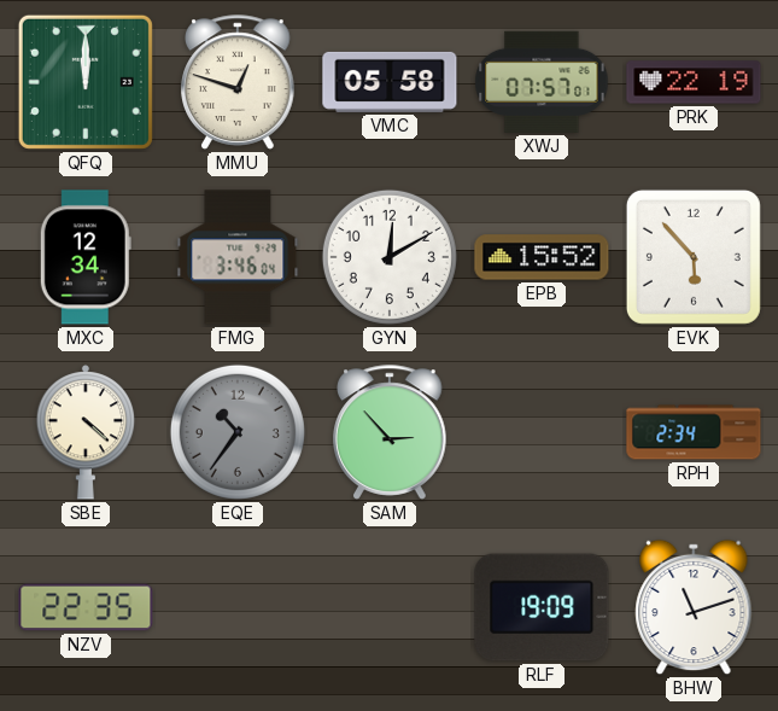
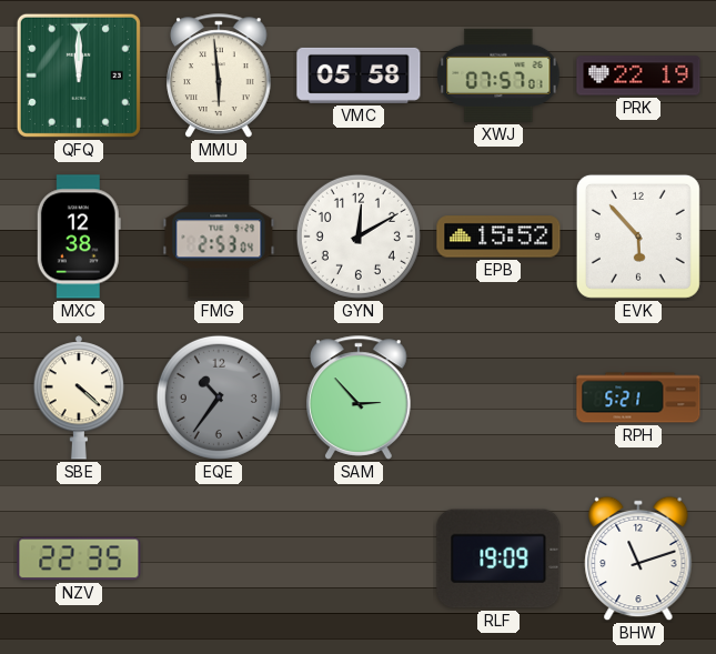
MMU: 12:48 -> 5:59 (219, 76)
MXC: 12:34 -> 12:38 (79, 237)
FMG: 3:46 -> 2:53 (219, 237)
RPH: 2:34 -> 5:21 (638, 398)
